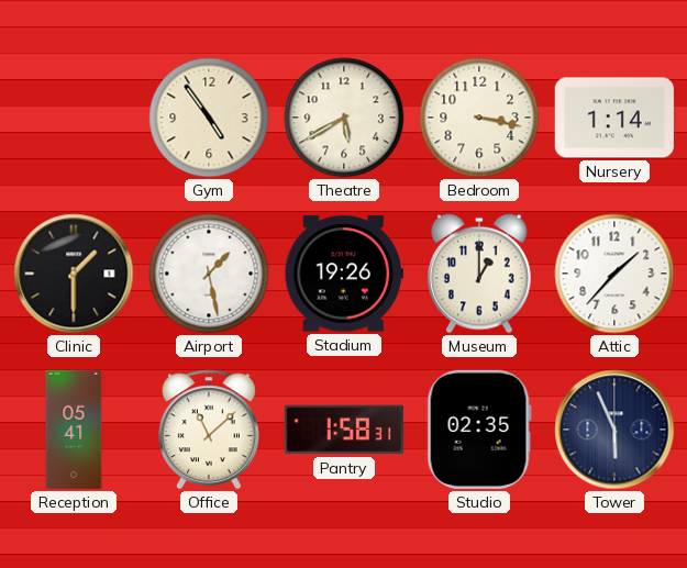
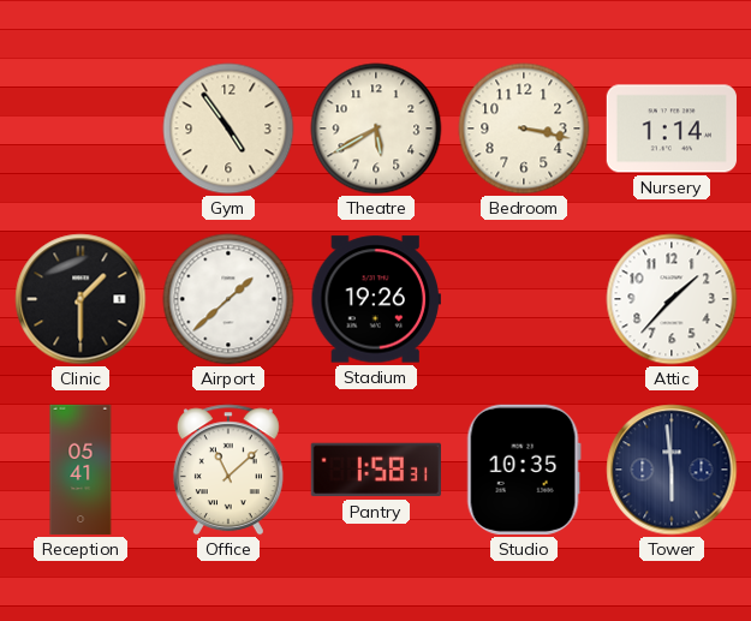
Airport: 1:28 -> 1:38 (228, 299)
Museum: 1:00 -> none (479, 274)
Studio: 02:35 -> 10:35 (524, 470)
Tower: 5:56 -> 5:59 (672, 470)
